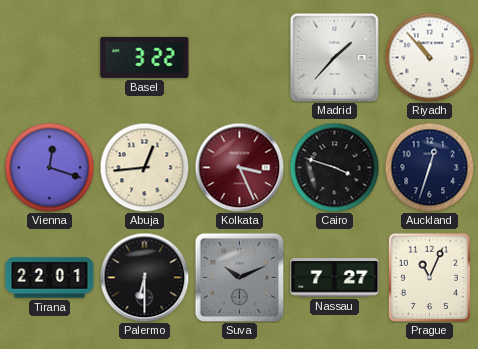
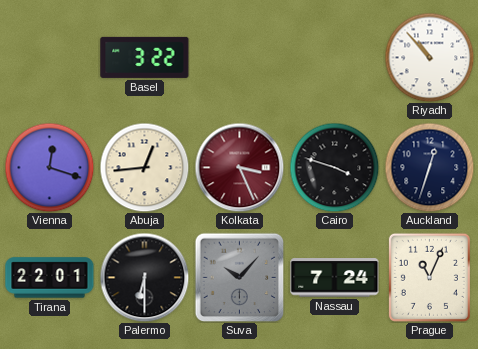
Madrid: 1:37 -> none (335, 58)
Suva: 10:11 -> 10:07 (239, 277)
Nassau: 7:27 -> 7:24 (335, 278)
